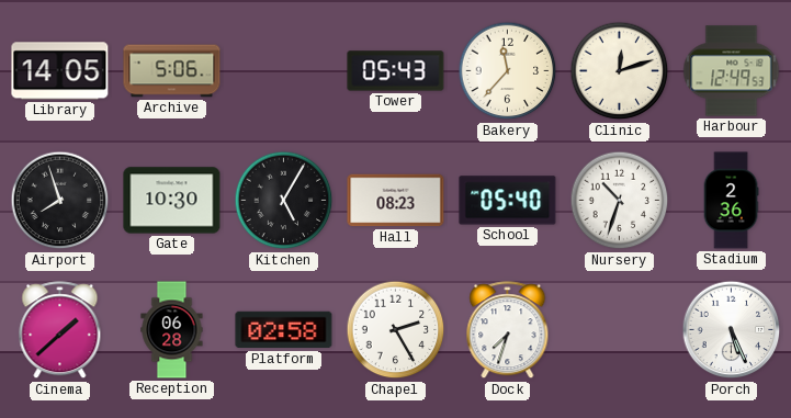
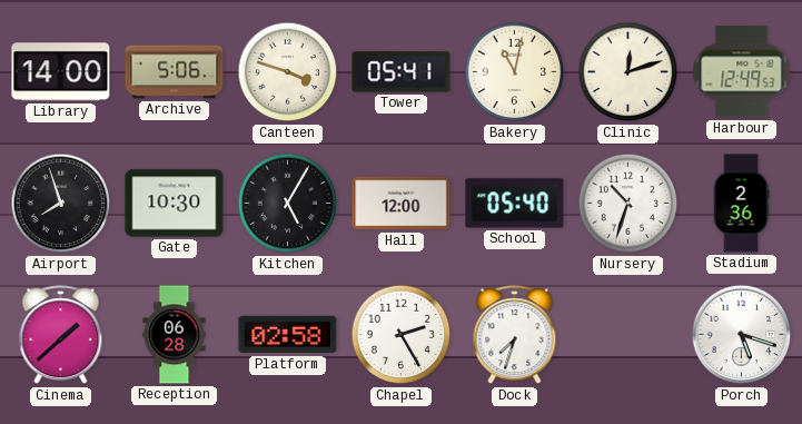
Library: 14:05 -> 14:00 (61, 72)
Canteen: none -> 3:48 (288, 72)
Tower: 05:43 -> 05:41 (402, 72)
Bakery: 11:37 -> 11:02 (515, 72)
Hall: 08:23 -> 12:00 (402, 204)
Porch: 5:26 -> 5:18 (742, 335)
